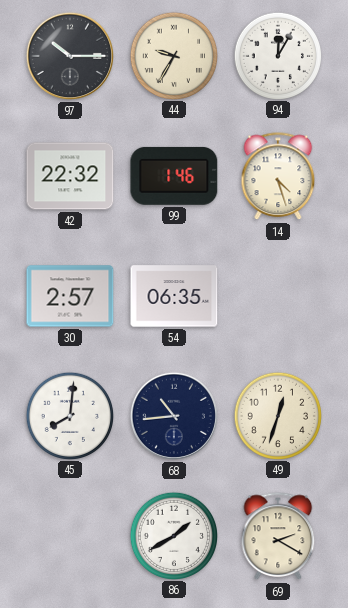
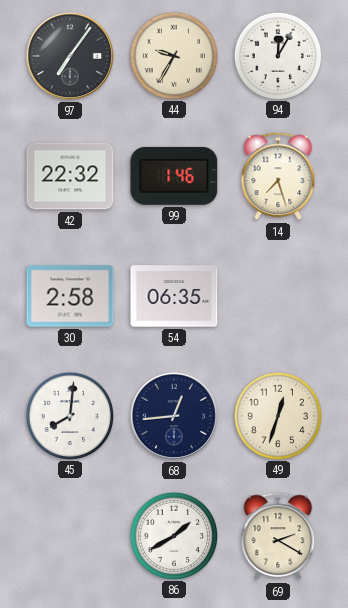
97: 10:15 -> 7:06 (70, 56)
14: 4:27 -> 7:27 (278, 177)
30: 2:57 -> 2:58 (70, 296)
68: 10:44 -> 12:44 (174, 416)
